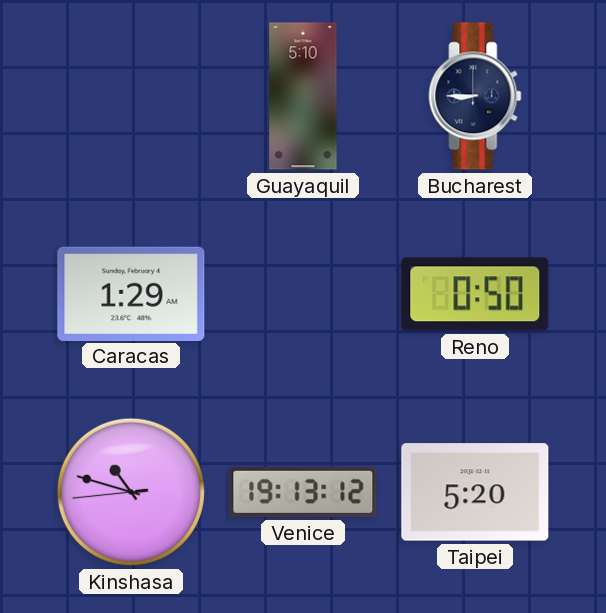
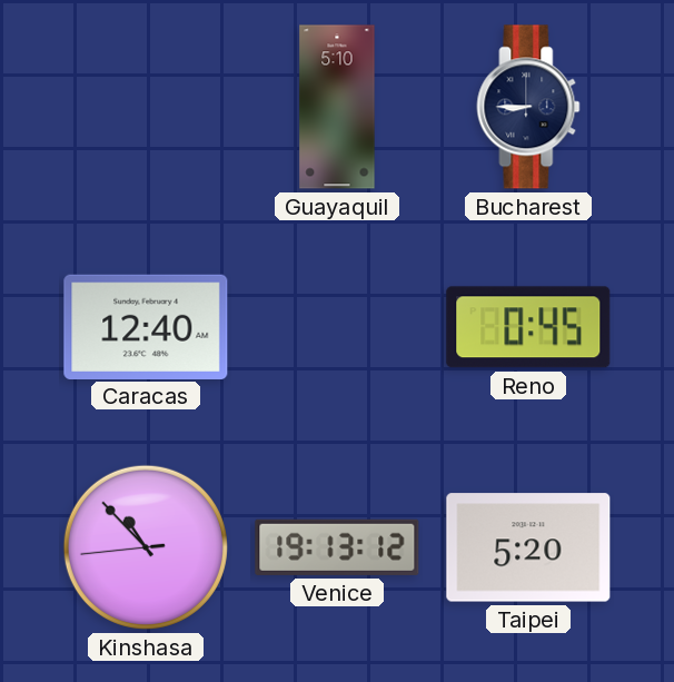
Caracas: 1:29 -> 12:40 (146, 326)
Reno: 0:50 -> 0:45 (528, 327)
Kinshasa: 10:47 -> 10:52 (146, 547)
